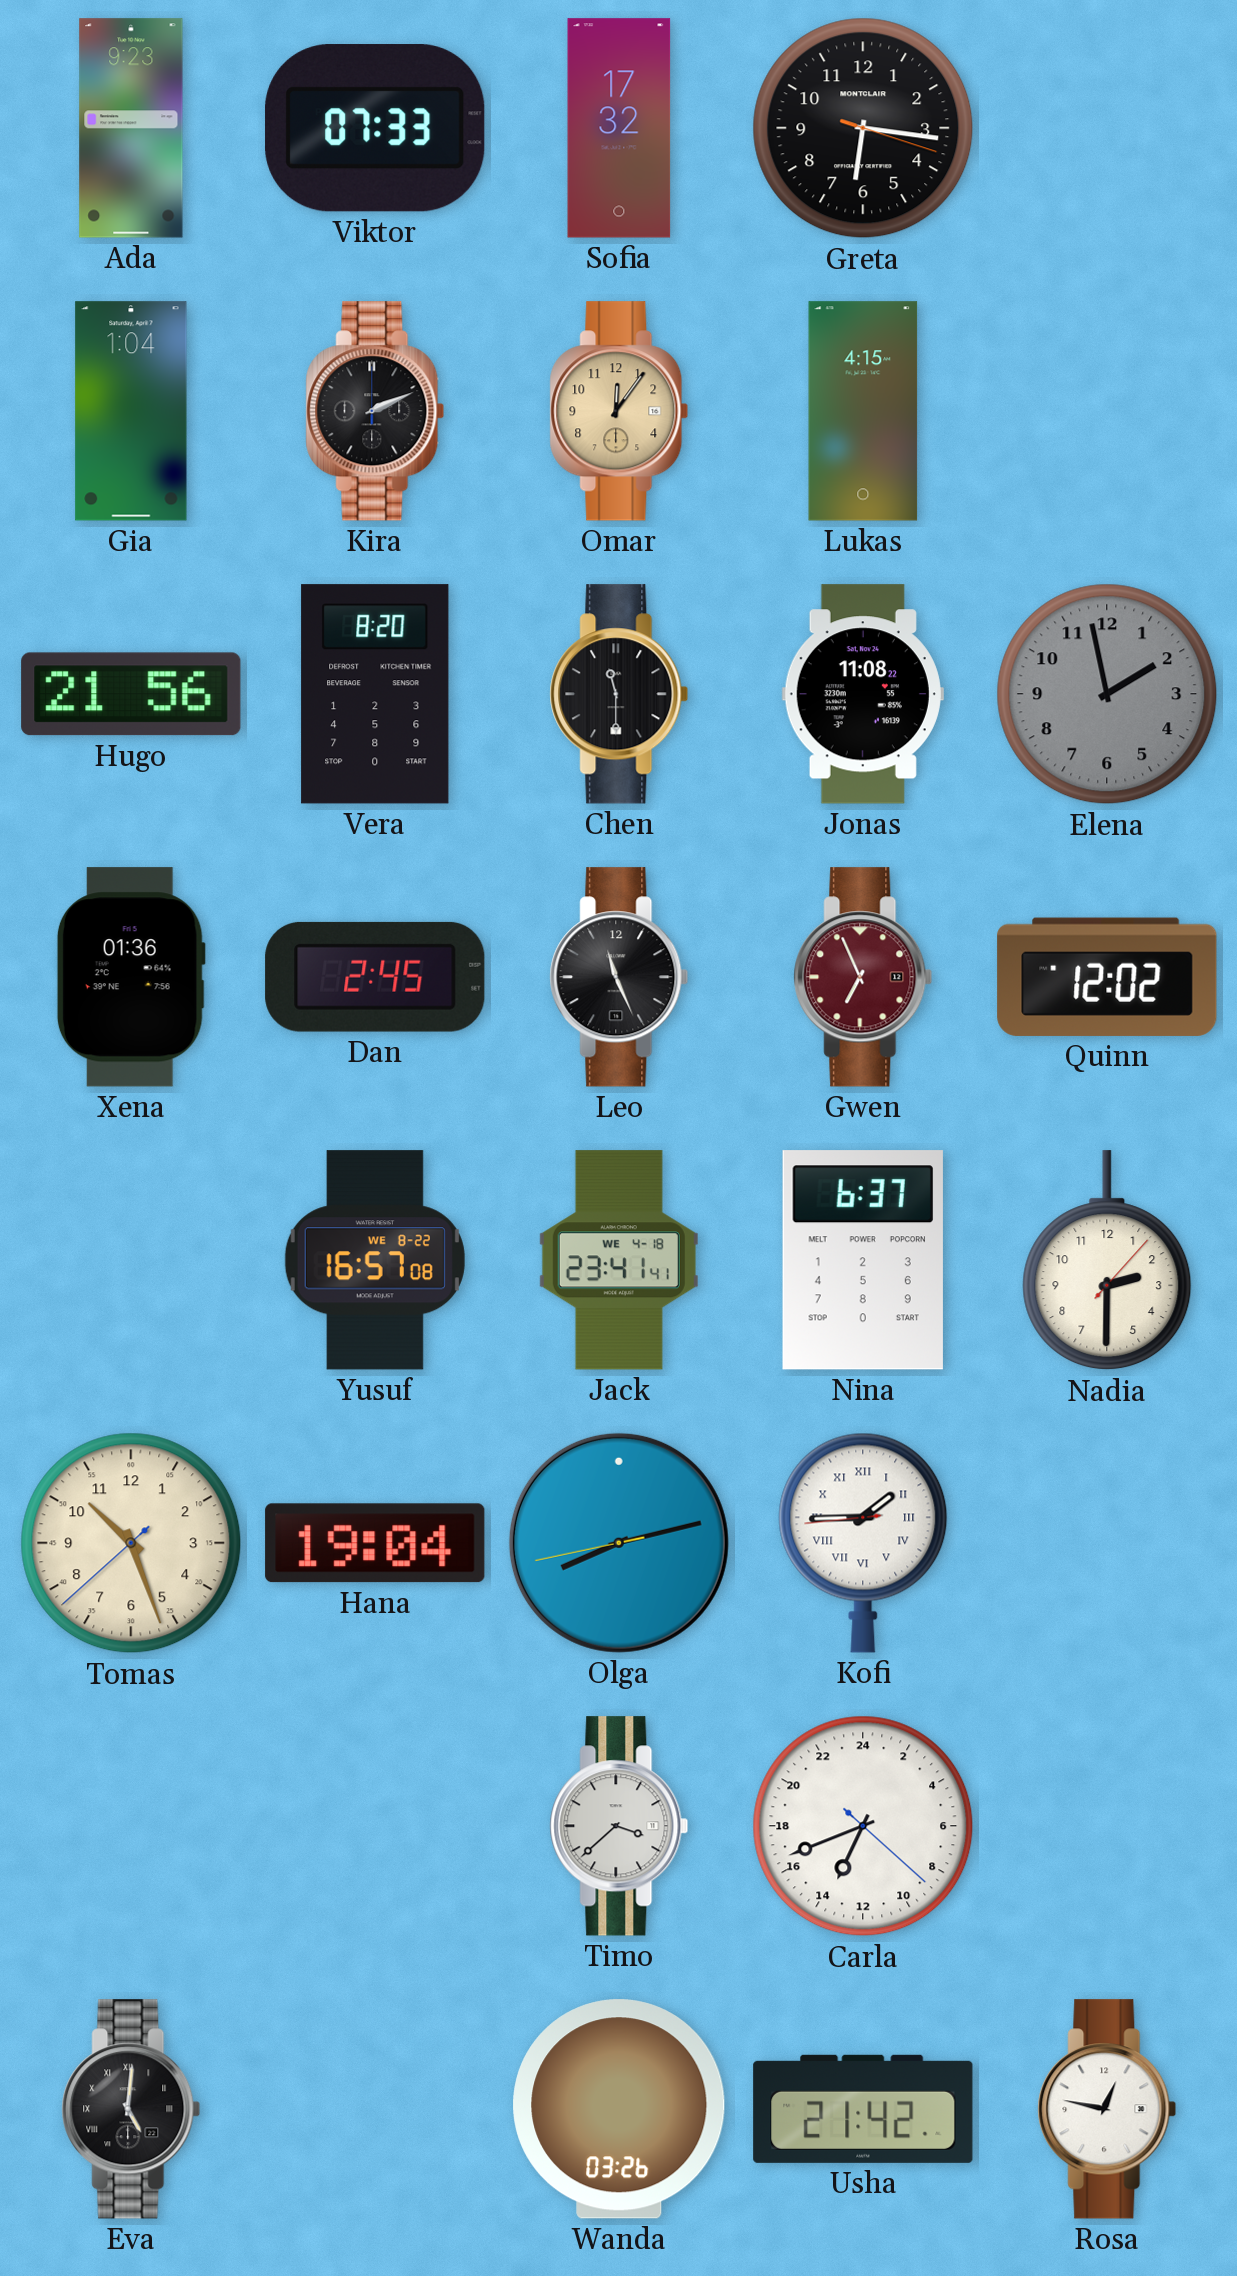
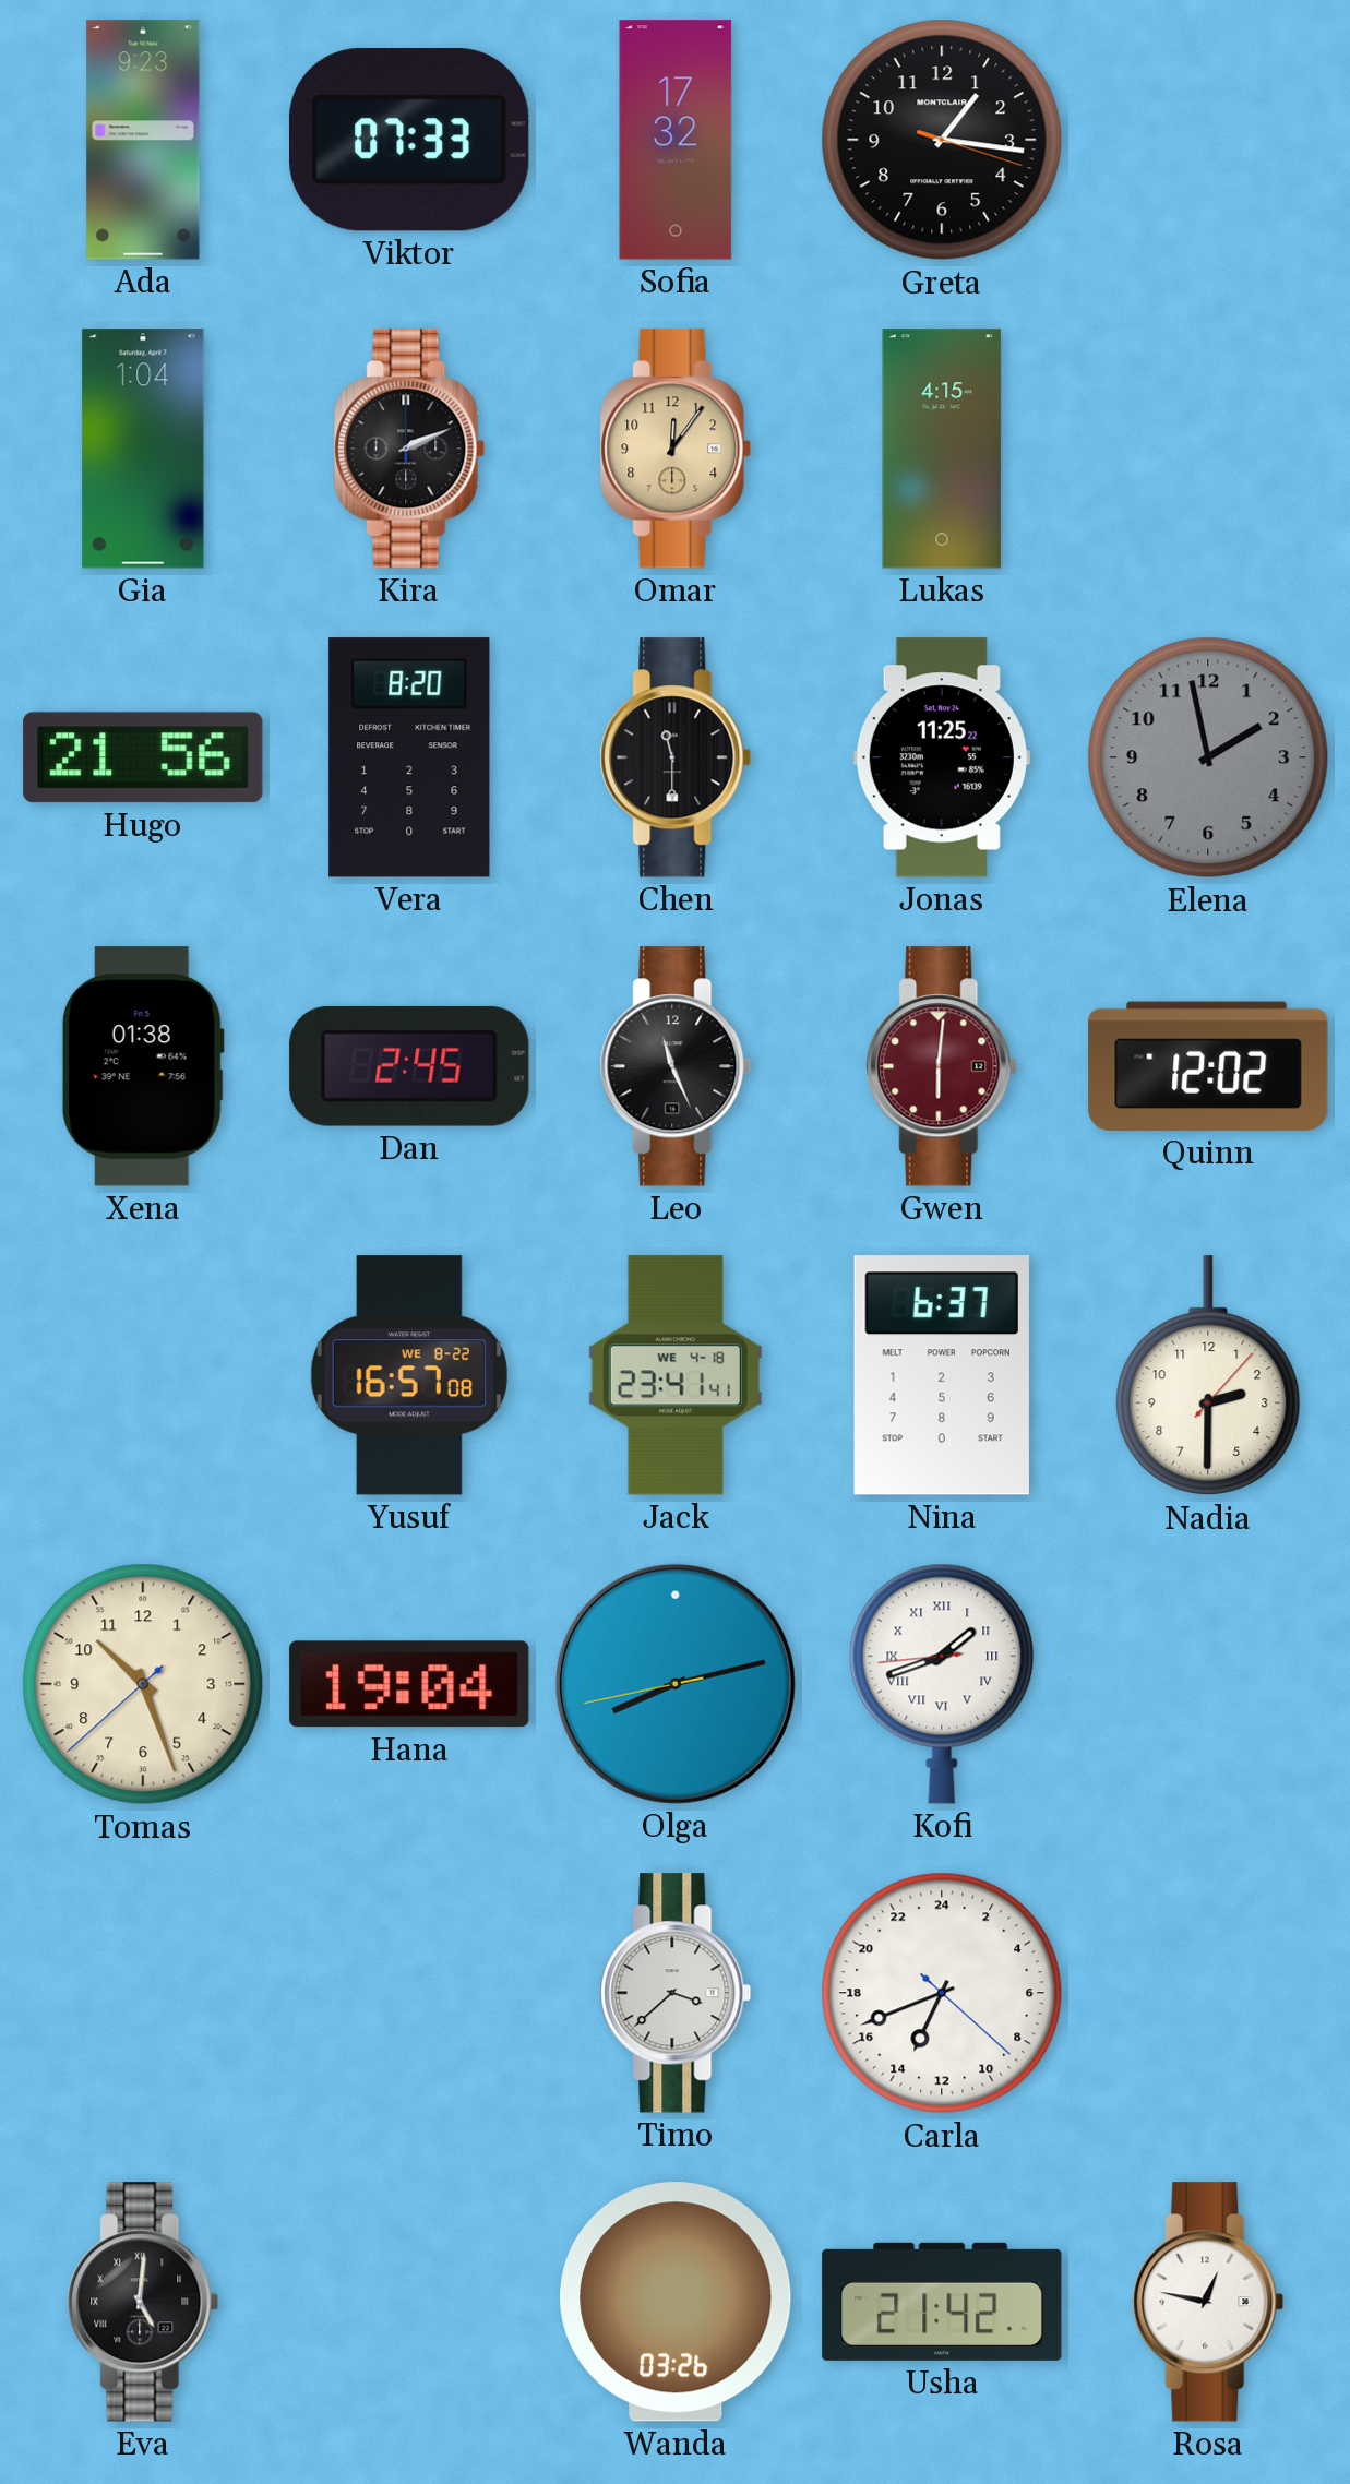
Greta: 6:16 -> 1:16 (942, 140)
Jonas: 11:08 -> 11:25 (942, 757)
Xena: 01:36 -> 01:38 (143, 1066)
Gwen: 6:56 -> 6:01 (942, 1066)
Kofi: 1:44 -> 1:41 (942, 1684)
